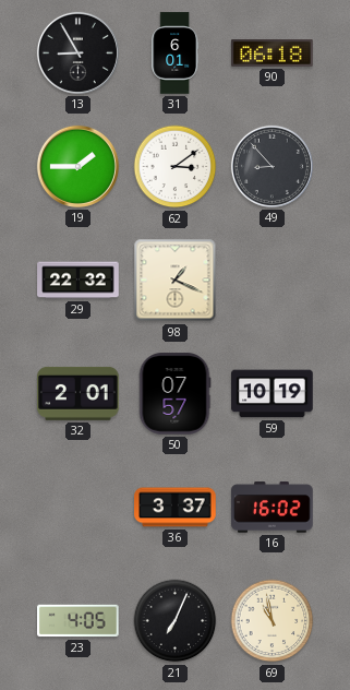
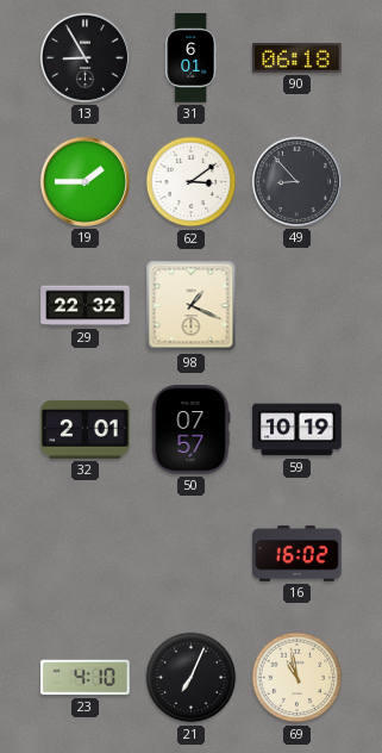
36: 3:37 -> none (176, 508)
23: 4:05 -> 4:10 (86, 678)
